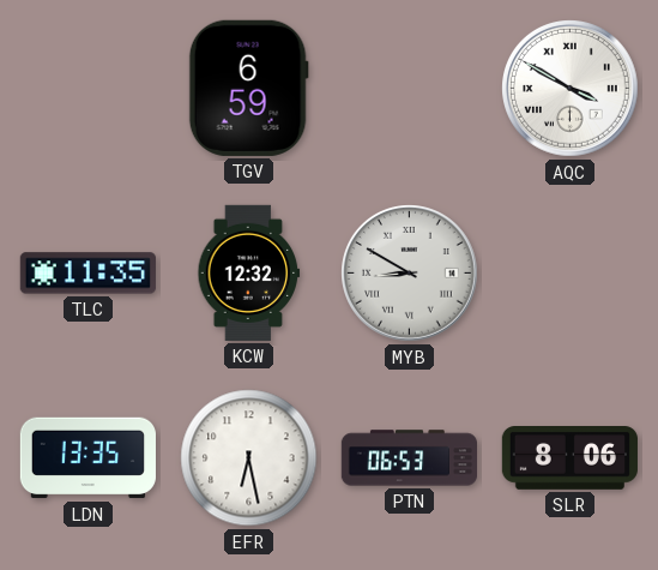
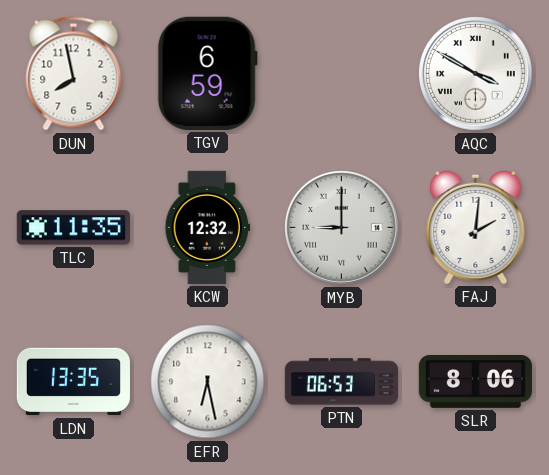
DUN: none -> 7:58 (74, 74)
MYB: 8:50 -> 9:00 (342, 228)
FAJ: none -> 2:01 (476, 227)
